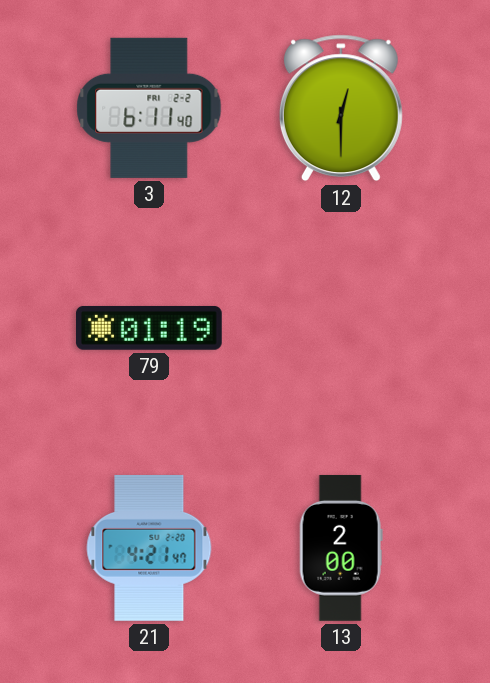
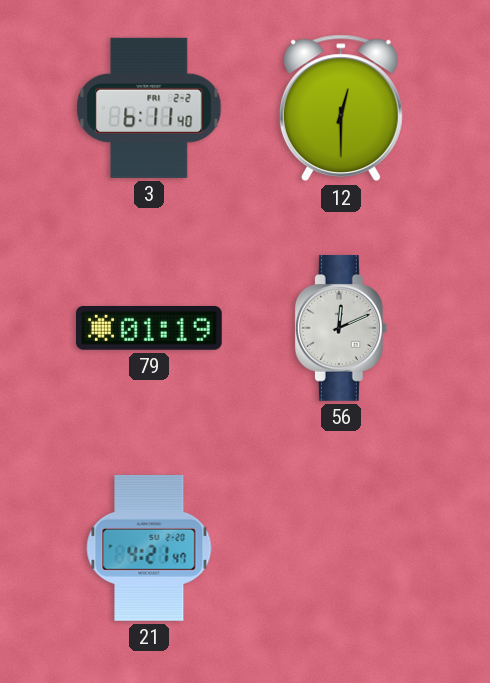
56: none -> 12:11 (341, 328)
13: 2:00 -> none (341, 548)
